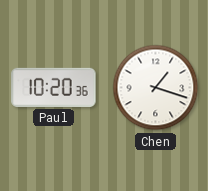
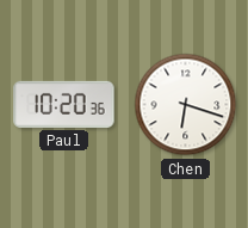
Chen: 1:18 -> 6:18 (186, 105)
